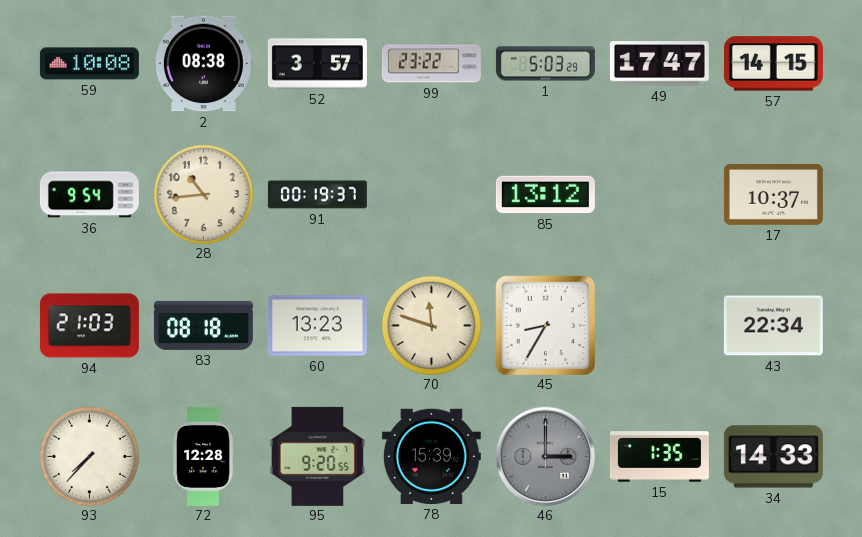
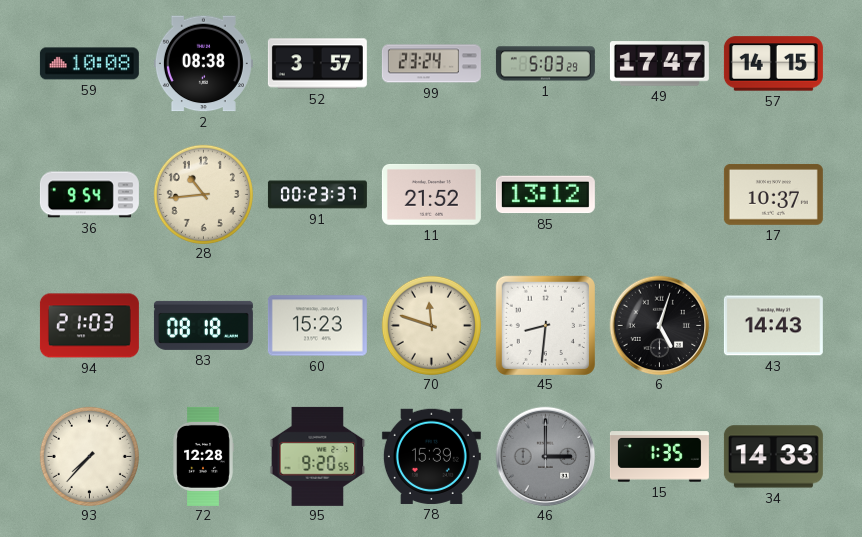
99: 23:22 -> 23:24 (431, 64)
91: 00:19 -> 00:23 (317, 195)
11: none -> 21:52 (431, 195)
60: 13:23 -> 15:23 (317, 326)
45: 8:35 -> 8:31 (545, 325)
6: none -> 5:03 (659, 325)
43: 22:34 -> 14:43 (773, 326)
